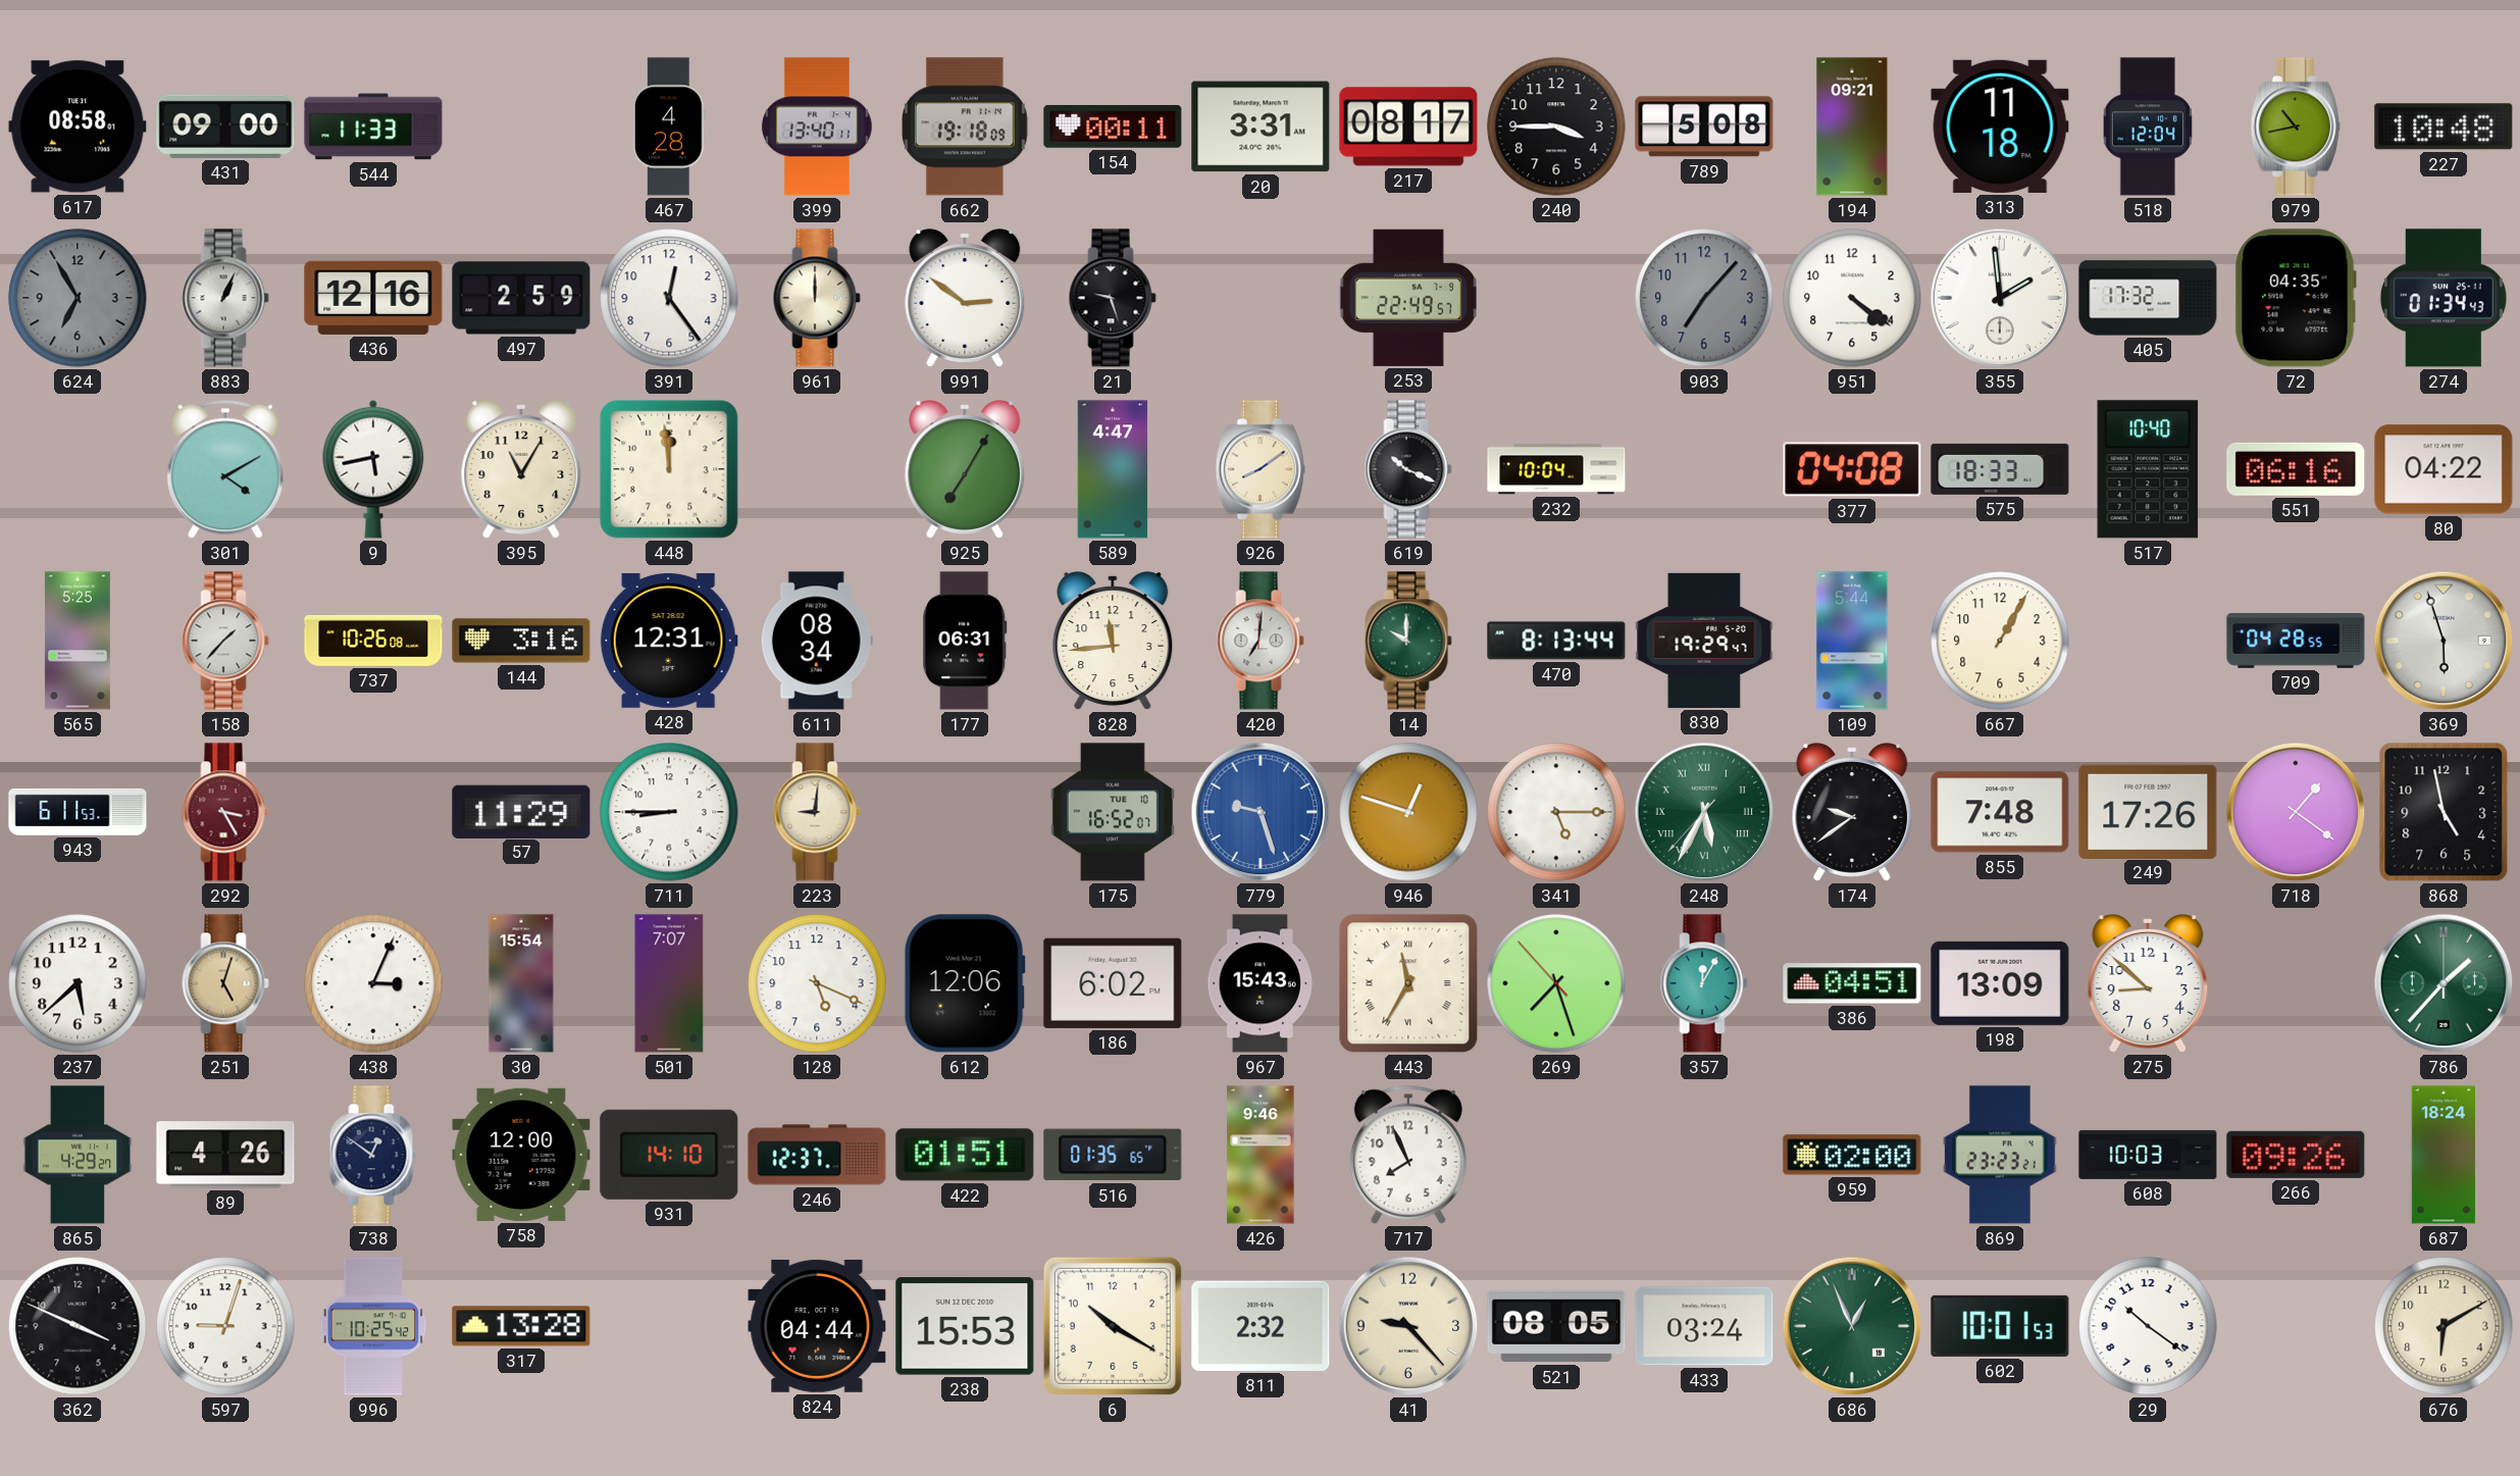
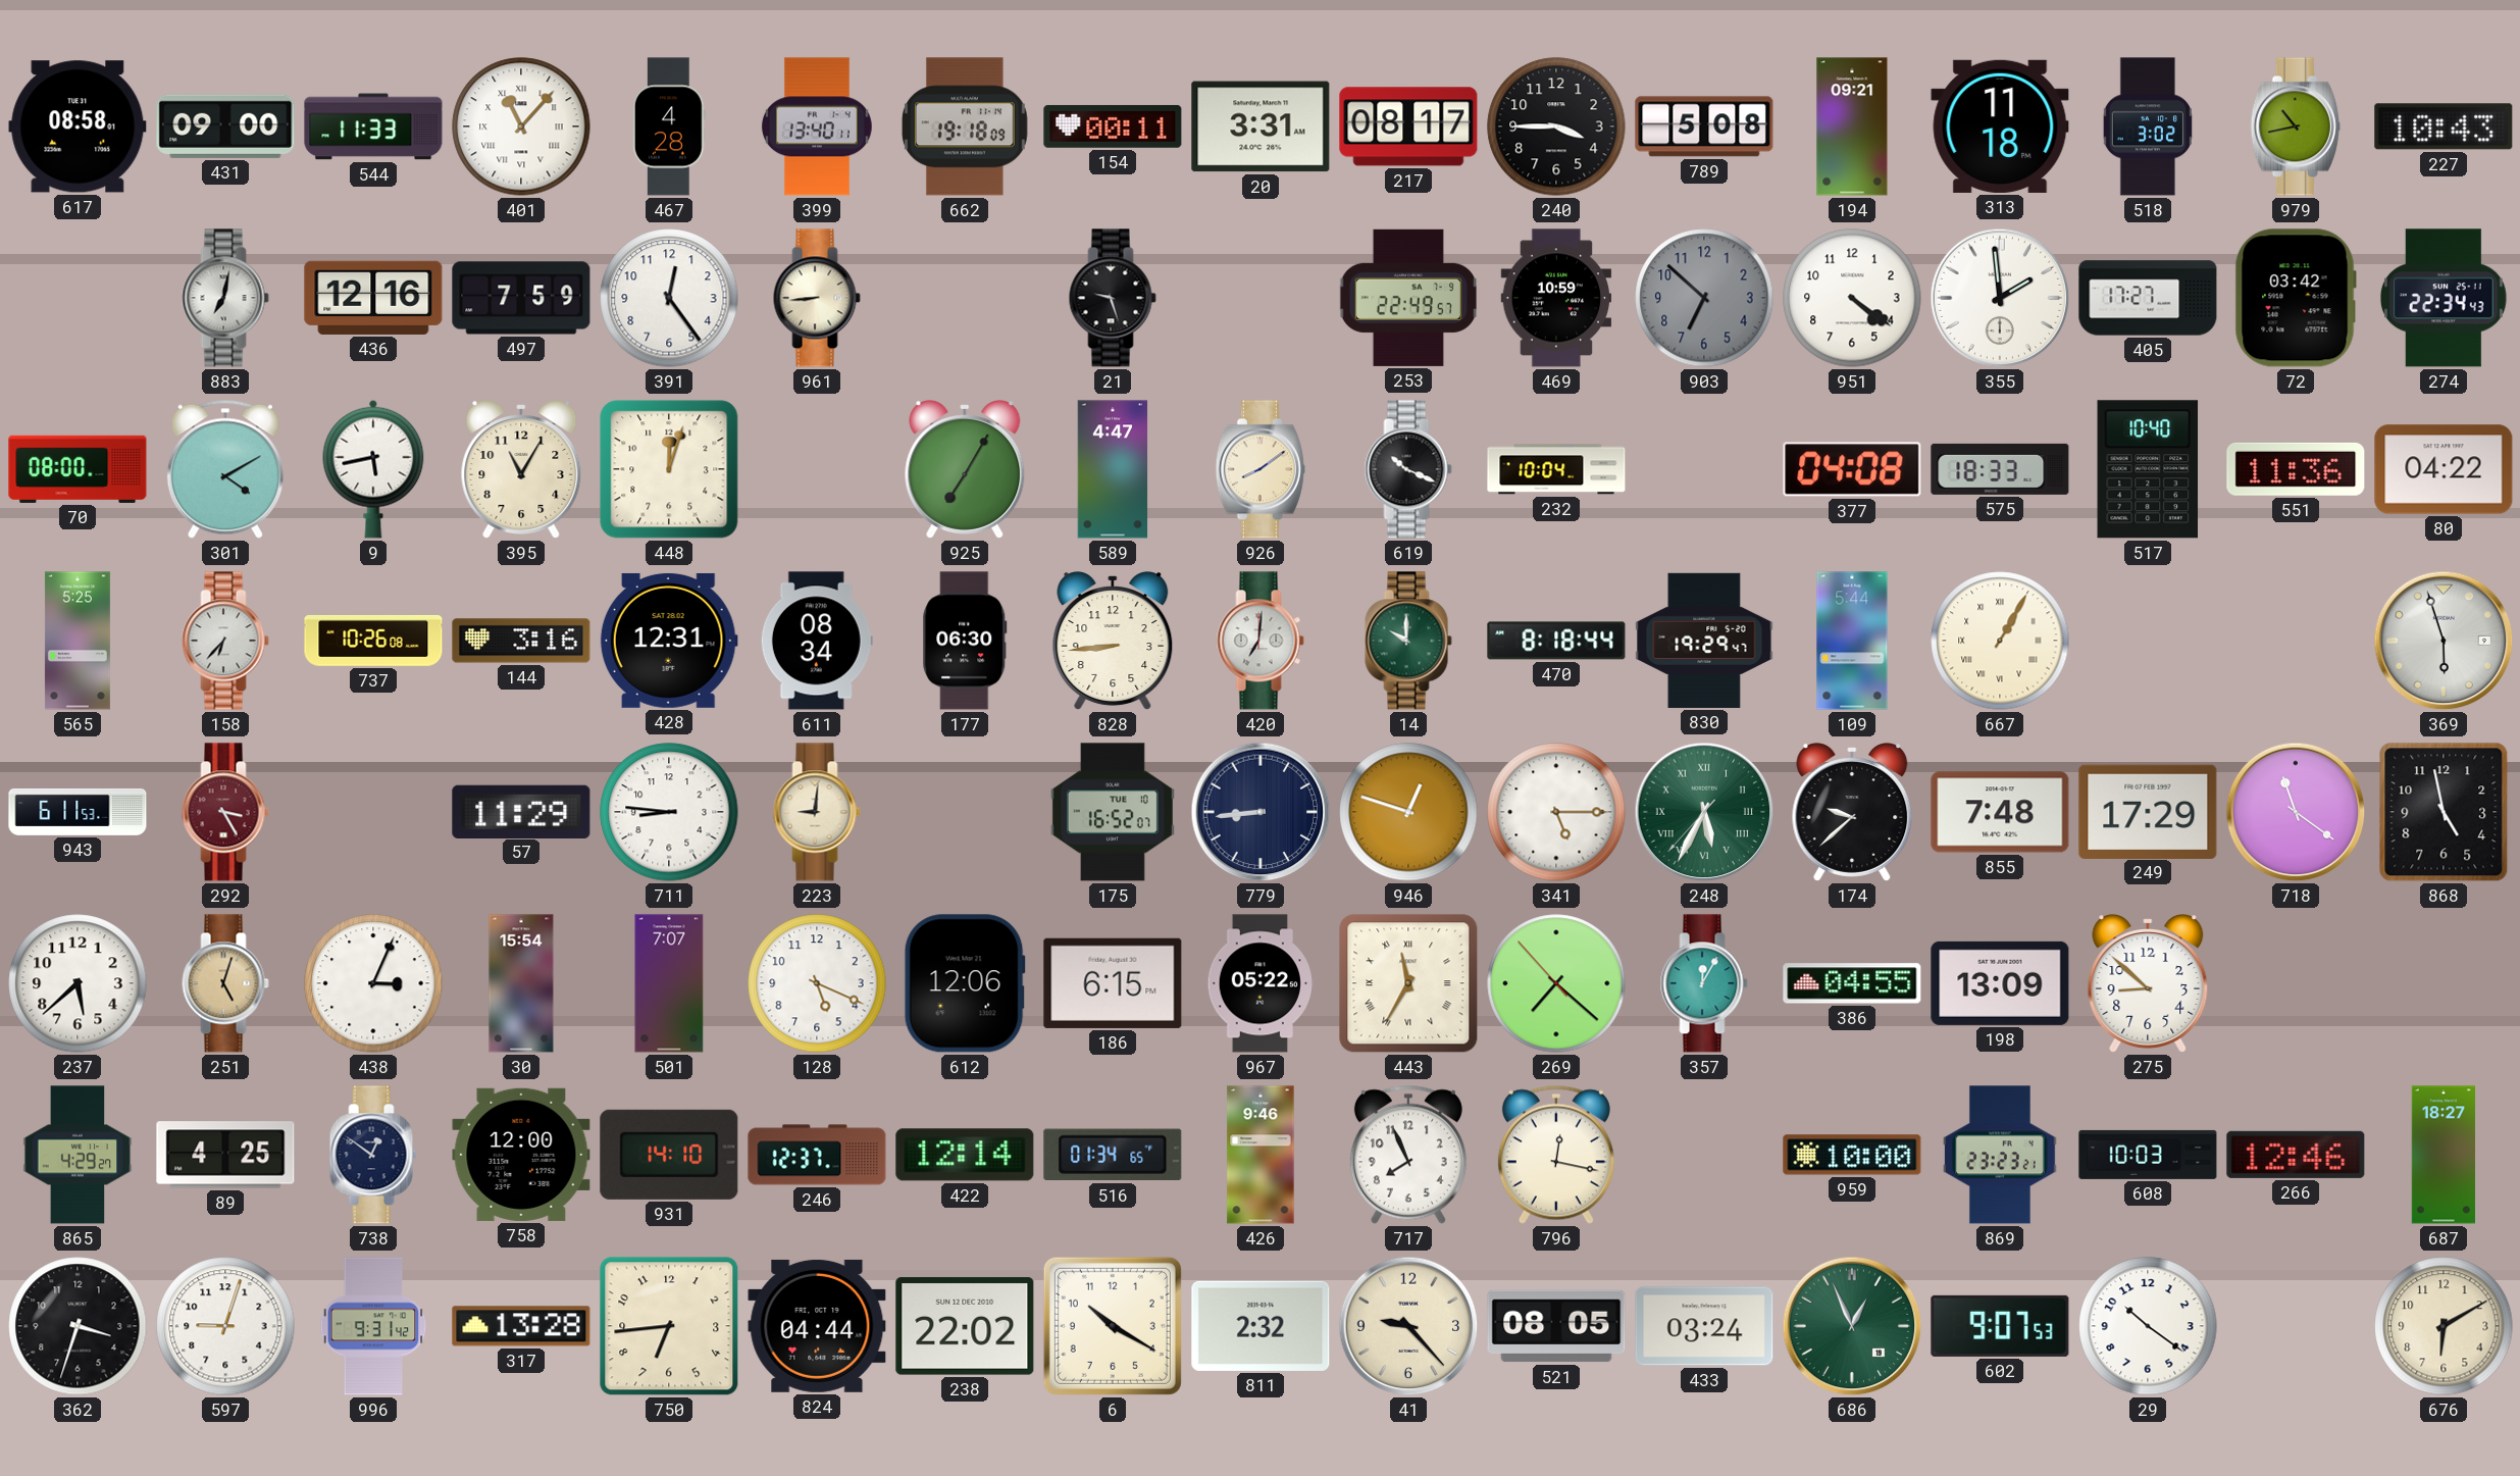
401: none -> 11:07 (521, 126)
518: 12:04 -> 3:02 (2148, 126)
227: 10:48 -> 10:43 (2444, 126)
624: 6:55 -> none (78, 298)
883: 1:04 -> 7:02 (225, 298)
497: 2:59 -> 7:59 (521, 298)
961: 12:00 -> 8:44 (817, 298)
991: 2:51 -> none (965, 298)
469: none -> 10:59 (1556, 298)
903: 7:07 -> 6:52 (1704, 298)
405: 17:32 -> 17:27 (2148, 298)
72: 04:35 -> 03:42 (2296, 298)
274: 01:34 -> 22:34 (2444, 298)
70: none -> 08:00 (78, 469)
448: 11:59 -> 12:03 (669, 469)
551: 06:16 -> 11:36 (2296, 469)
158: 1:37 -> 6:37 (225, 641)
177: 06:31 -> 06:30 (965, 641)
828: 11:44 -> 8:44 (1113, 641)
470: 8:13 -> 8:18 (1556, 641)
667 numerals: Arabic -> Roman (2000, 641)
709: 04:28 -> none (2296, 642)
711: 8:45 -> 8:46 (669, 812)
779: 9:27 -> 8:44 (1261, 812)
779 dial: blue -> navy (1261, 812)
174: 9:39 -> 9:38 (1852, 812)
249: 17:26 -> 17:29 (2148, 811)
718: 1:21 -> 11:21 (2296, 812)
186: 6:02 -> 6:15 (1113, 983)
967: 15:43 -> 05:22 (1261, 983)
269: 7:26 -> 7:21 (1556, 983)
386: 04:51 -> 04:55 (1852, 983)
786: 1:37 -> none (2444, 983)
89: 4:26 -> 4:25 (225, 1155)
422: 01:51 -> 12:14 (965, 1155)
516: 01:35 -> 01:34 (1113, 1155)
796: none -> 12:17 (1556, 1155)
959: 02:00 -> 10:00 (1852, 1155)
266: 09:26 -> 12:46 (2296, 1155)
687: 18:24 -> 18:27 (2444, 1155)
362: 3:49 -> 3:33 (78, 1326)
996: 10:25 -> 9:31 (373, 1326)
750: none -> 6:44 (669, 1326)
238: 15:53 -> 22:02 (965, 1326)
602: 10:01 -> 9:07 (2000, 1326)
